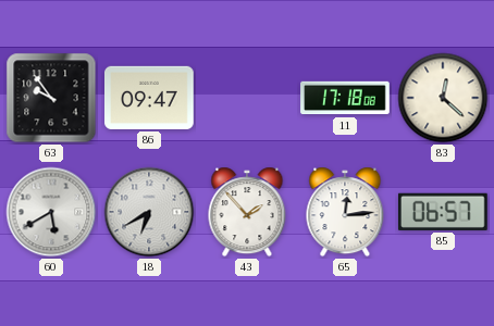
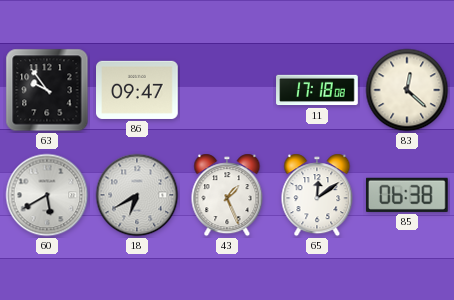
43: 1:53 -> 1:26 (227, 195)
65: 12:14 -> 12:09 (317, 195)
85: 06:57 -> 06:38 (407, 195)
